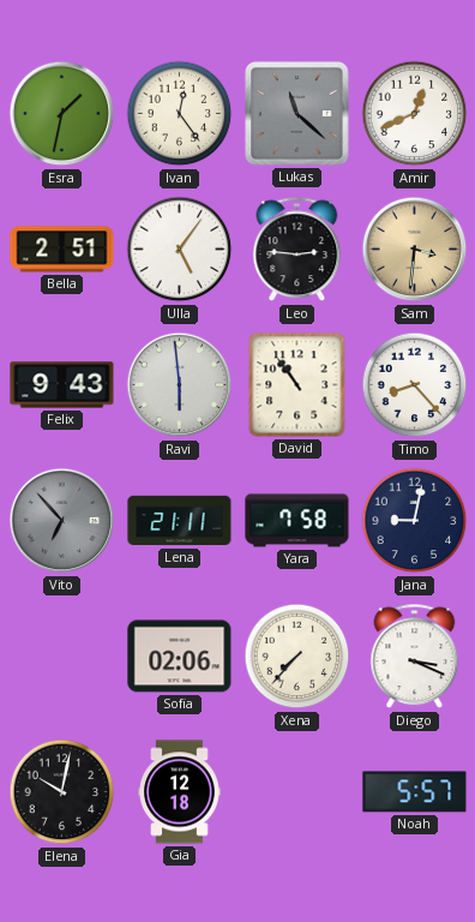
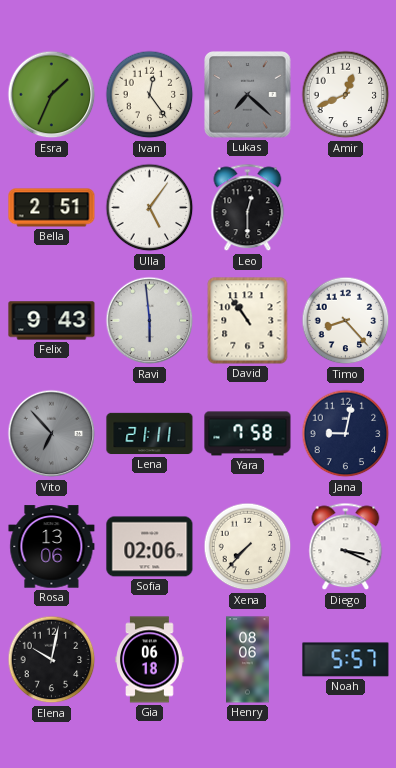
Esra: 1:32 -> 1:34 (52, 95)
Lukas: 11:22 -> 7:22 (248, 95)
Leo: 2:46 -> 12:30 (248, 208)
Sam: 3:31 -> none (415, 250)
Rosa: none -> 13:06 (52, 547)
Gia: 12:18 -> 06:18 (150, 660)
Henry: none -> 08:06 (248, 660)
